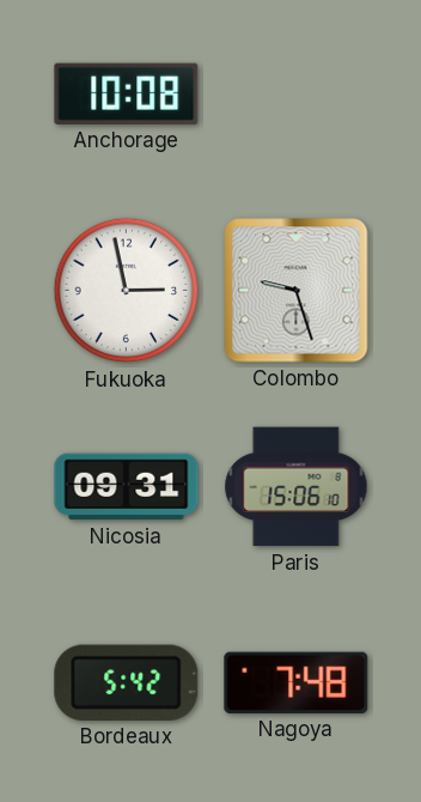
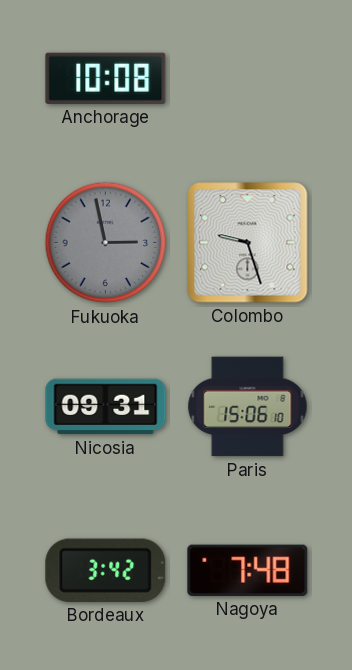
Fukuoka dial: white -> grey (106, 243)
Bordeaux: 5:42 -> 3:42 (106, 570)
